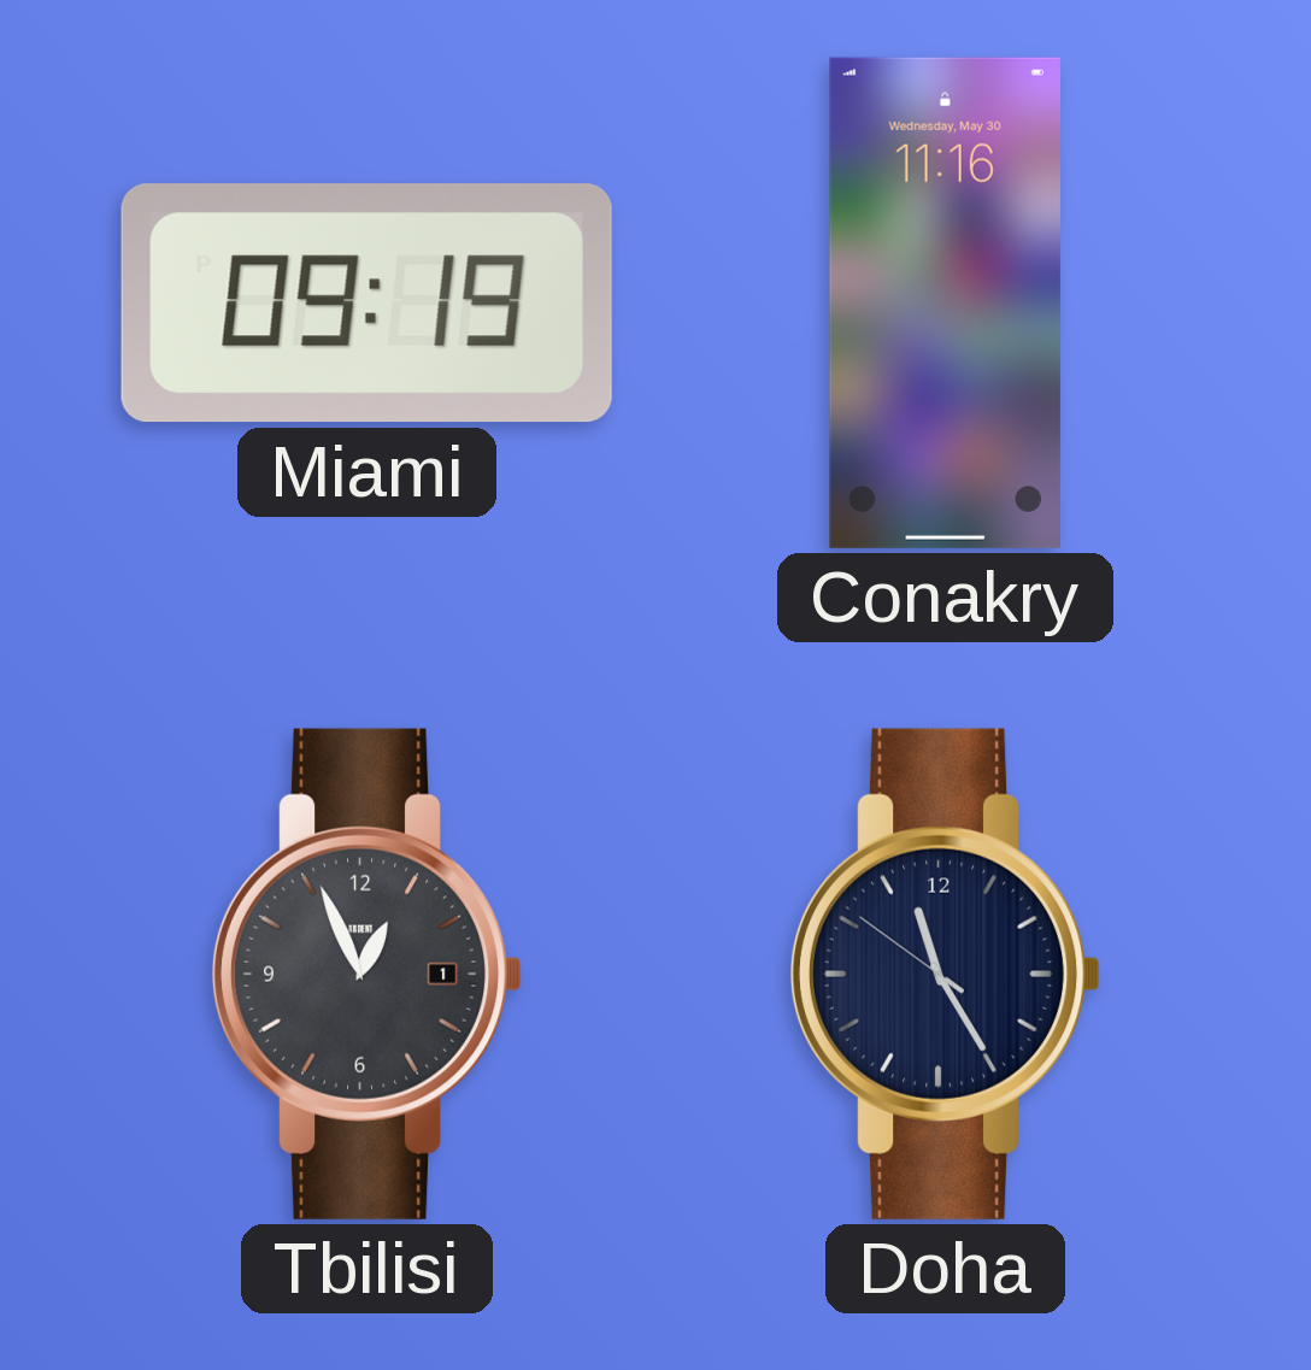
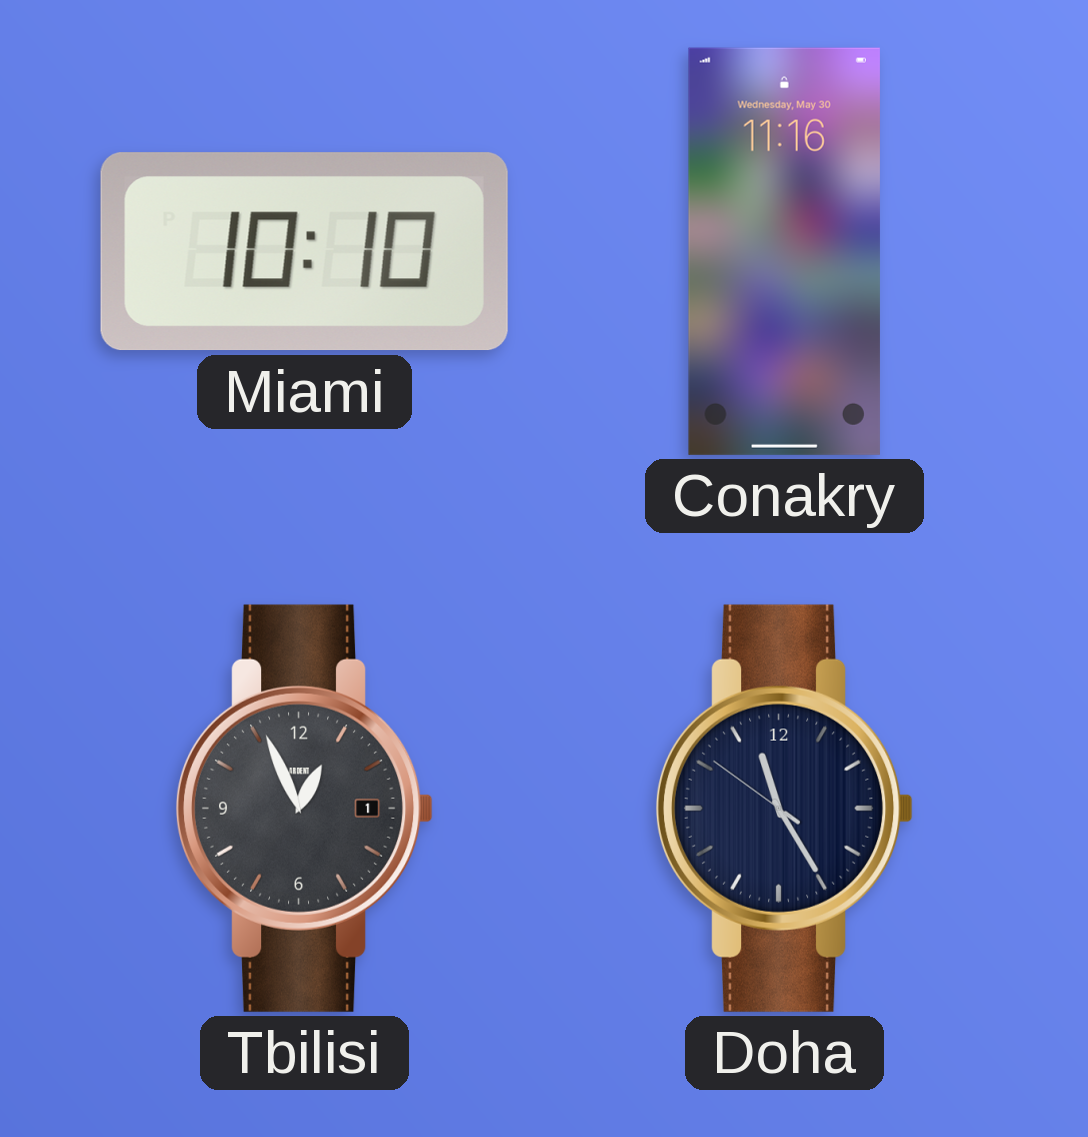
Miami: 09:19 -> 10:10 (304, 252)
